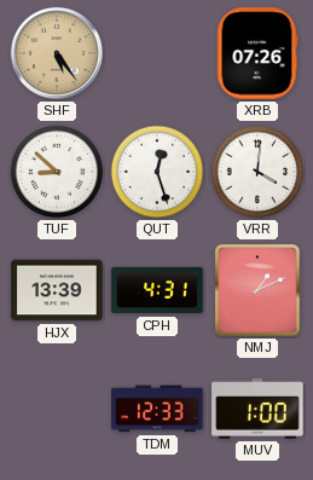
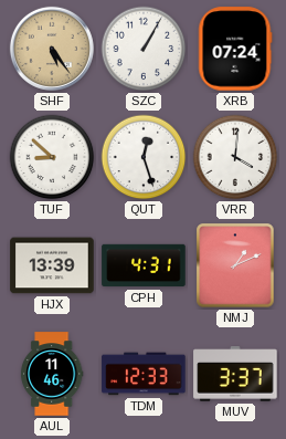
SZC: none -> 1:05 (144, 49)
XRB: 07:26 -> 07:24 (235, 49)
AUL: none -> 11:46 (52, 374)
MUV: 1:00 -> 3:37 (235, 374)
